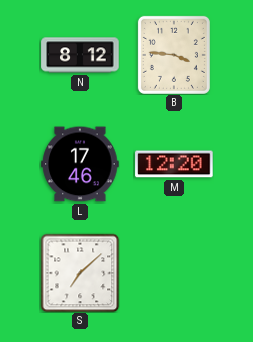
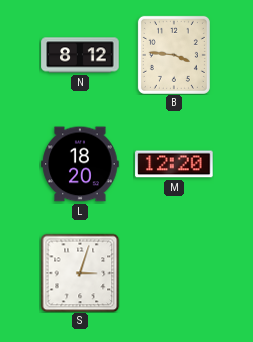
L: 17:46 -> 18:20 (80, 164)
S: 7:08 -> 3:03 (80, 273)
